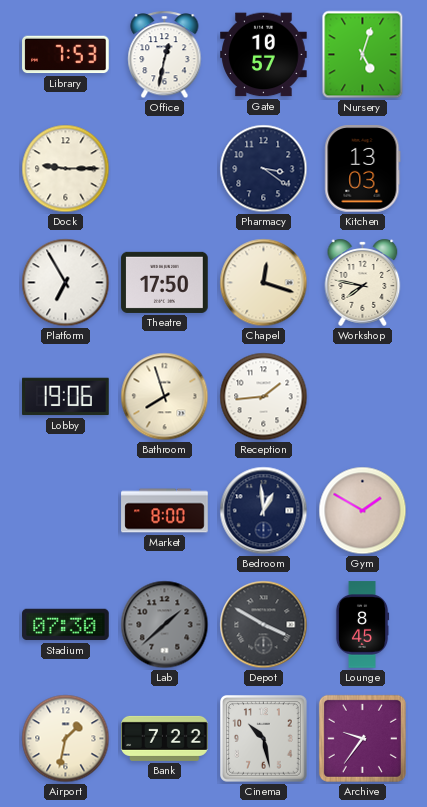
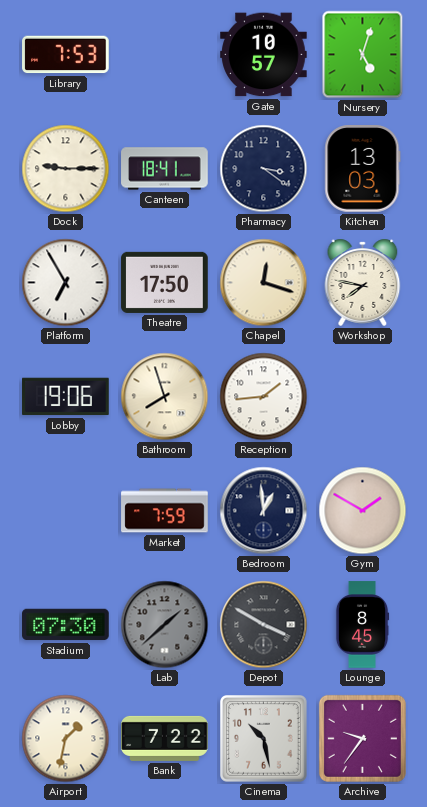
Office: 12:32 -> none (165, 55)
Canteen: none -> 18:41 (165, 169)
Market: 8:00 -> 7:59 (165, 511)
